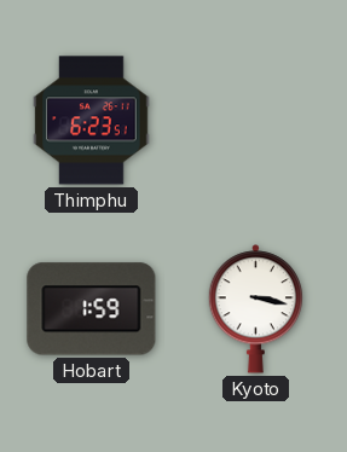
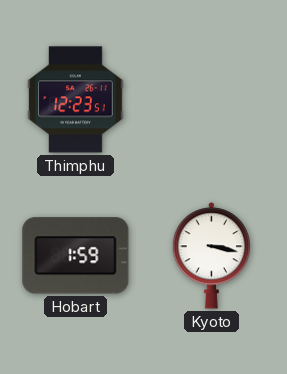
Thimphu: 6:23 -> 12:23 (76, 100)
